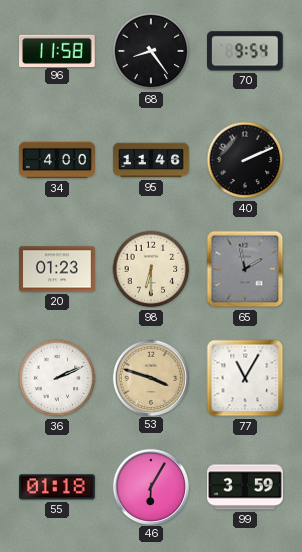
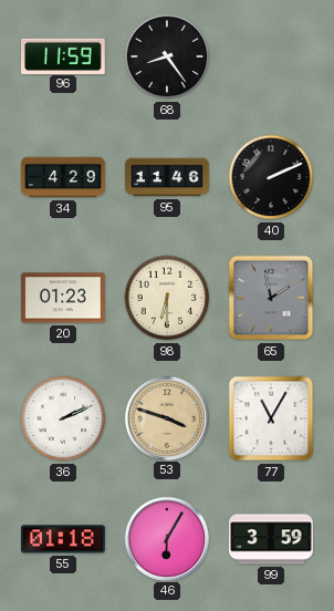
96: 11:58 -> 11:59 (64, 55)
70: 9:54 -> none (246, 51)
34: 4:00 -> 4:29 (63, 177)
